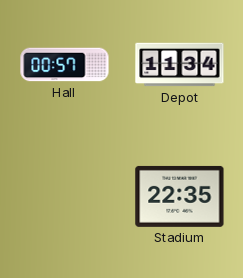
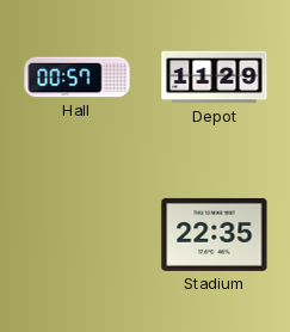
Depot: 11:34 -> 11:29 (215, 78)
